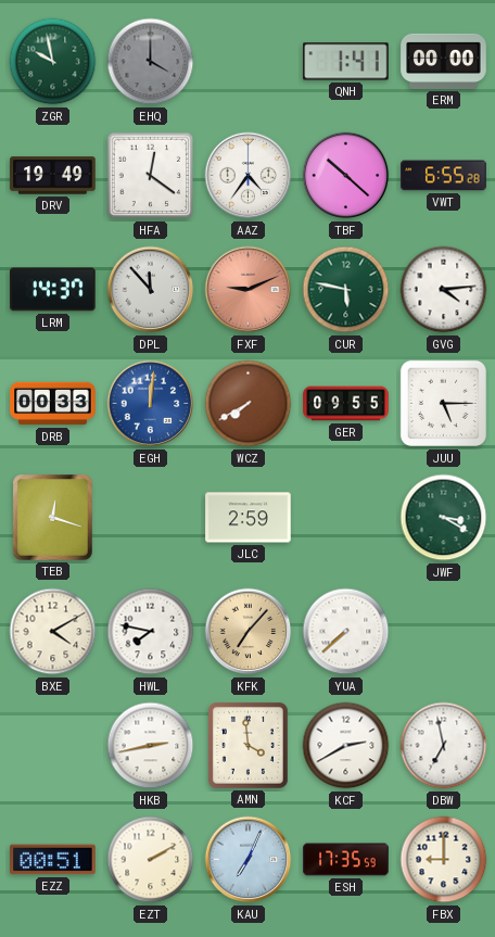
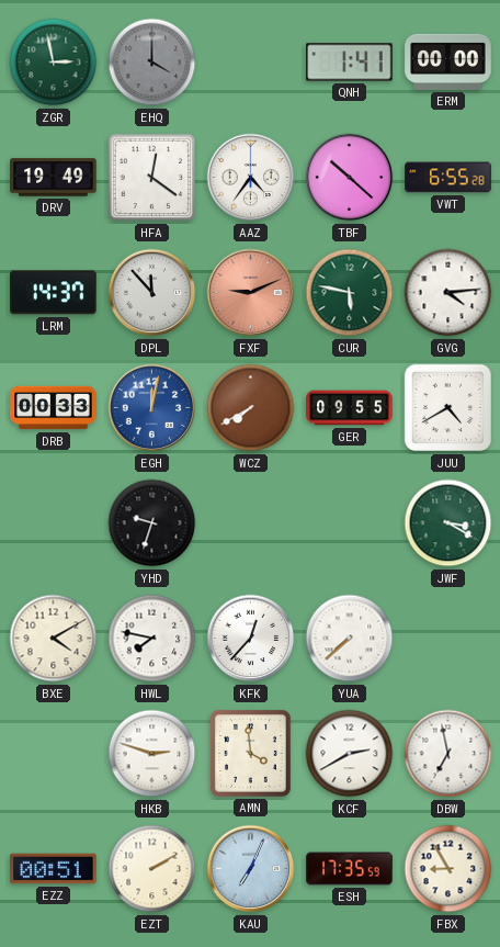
ZGR: 9:58 -> 2:58 (54, 63)
EGH: 12:01 -> 12:02 (152, 408)
JUU: 5:15 -> 4:40 (448, 408)
TEB: 12:18 -> none (53, 518)
YHD: none -> 9:33 (152, 523)
JLC: 2:59 -> none (249, 518)
KFK: 7:07 -> 12:37 (251, 639)
KFK dial: champagne -> white (251, 639)
HKB: 2:43 -> 2:48 (152, 754)
FBX: 9:00 -> 8:55 (448, 869)
